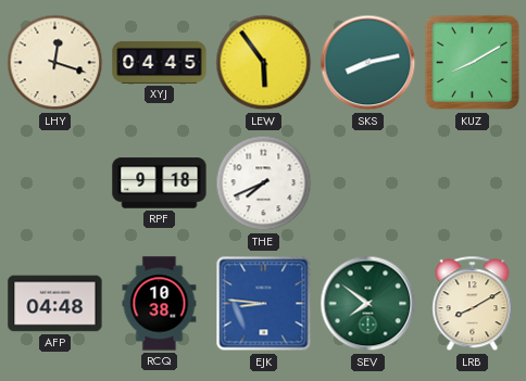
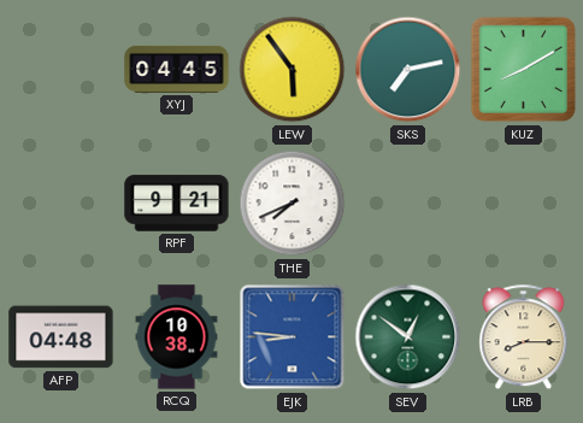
LHY: 12:18 -> none (55, 63)
SKS: 8:13 -> 7:13 (408, 70)
RPF: 9:18 -> 9:21 (177, 204)
SEV: 7:51 -> 12:51 (408, 337)
LRB: 8:10 -> 8:15 (524, 337)
